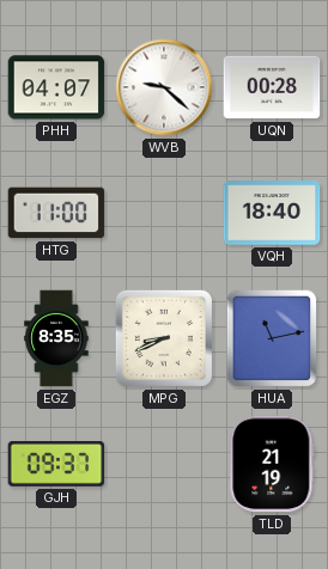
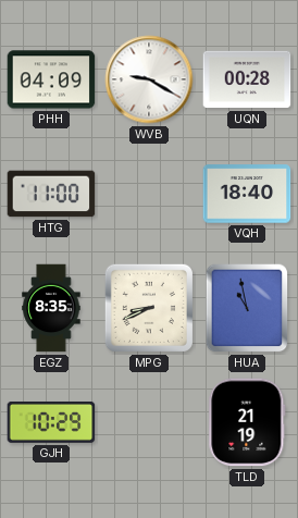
PHH: 04:07 -> 04:09 (51, 79)
WVB: 9:22 -> 9:20 (149, 79)
HUA: 11:13 -> 10:58 (247, 308)
GJH: 09:37 -> 10:29 (51, 422)
